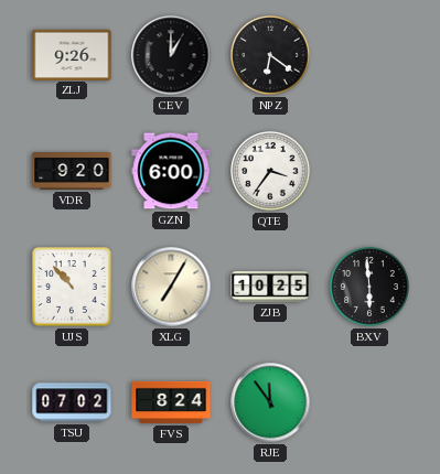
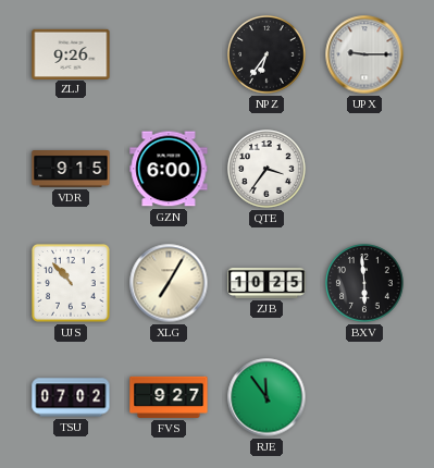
CEV: 1:00 -> none (171, 55)
NPZ: 6:21 -> 6:36 (266, 54)
UPX: none -> 9:15 (364, 54)
VDR: 9:20 -> 9:15 (71, 170)
FVS: 8:24 -> 9:27 (169, 397)
